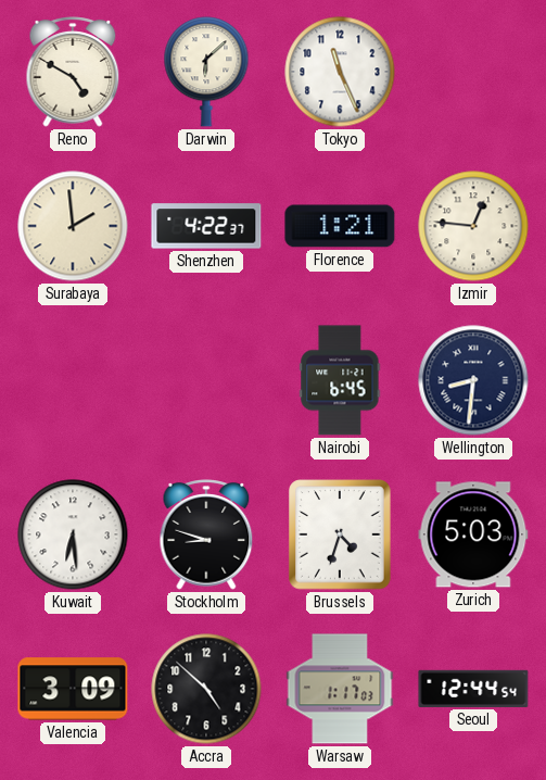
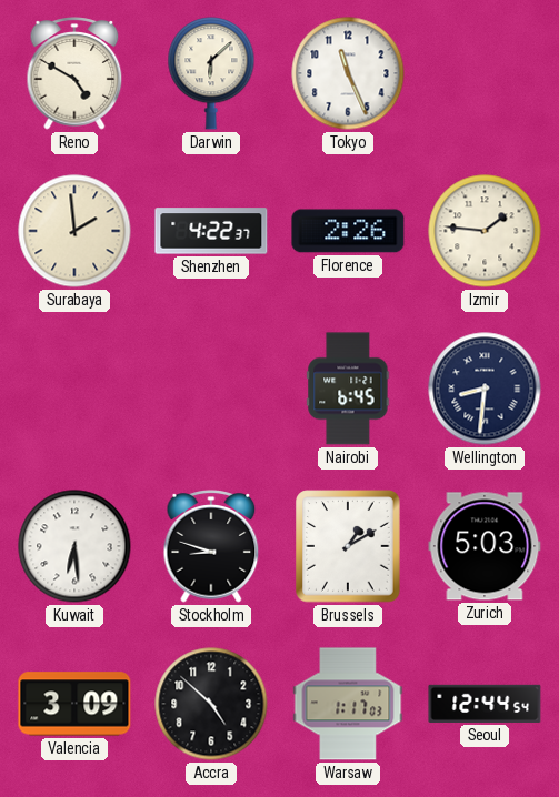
Florence: 1:21 -> 2:26 (348, 231)
Izmir: 12:46 -> 1:46 (485, 231)
Brussels: 4:33 -> 1:10 (348, 546)
